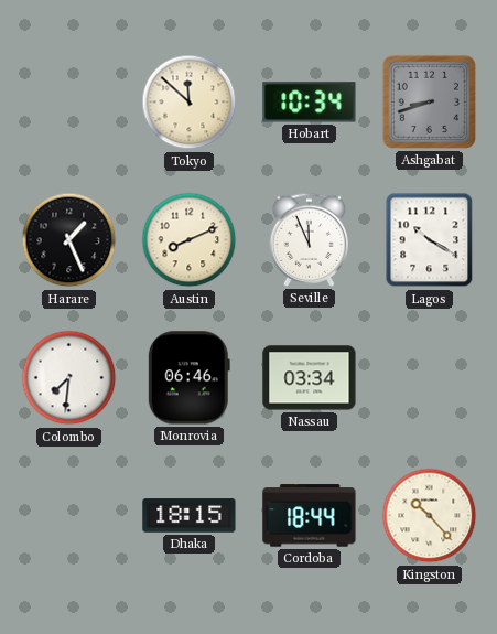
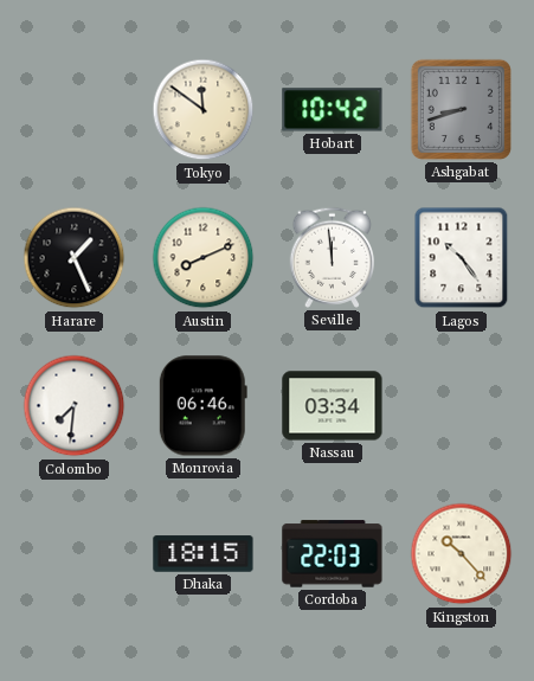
Tokyo: 11:52 -> 11:51 (204, 110)
Hobart: 10:34 -> 10:42 (333, 110)
Seville: 11:56 -> 11:59 (332, 257)
Lagos: 10:20 -> 10:24 (462, 258)
Cordoba: 18:44 -> 22:03 (333, 554)
